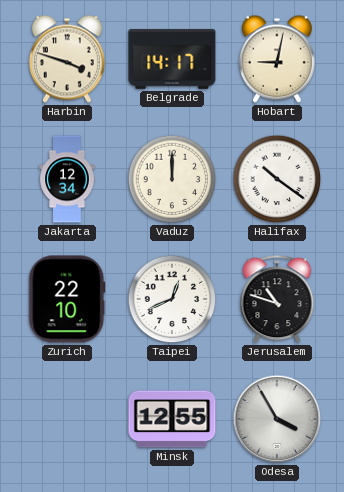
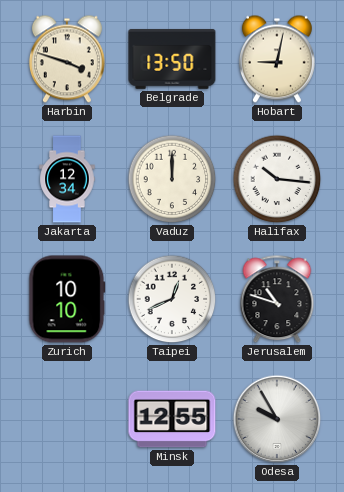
Belgrade: 14:17 -> 13:50 (172, 59)
Halifax: 10:21 -> 10:16 (277, 179)
Zurich: 22:10 -> 10:10 (67, 299)
Odesa: 3:55 -> 9:55 (277, 419)
